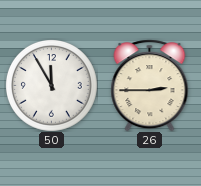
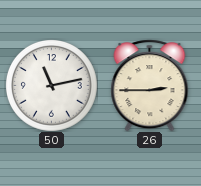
50: 11:55 -> 11:13 (52, 86)
